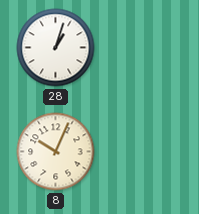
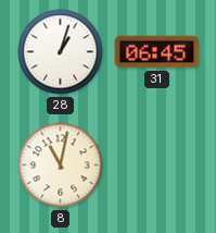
31: none -> 06:45 (157, 52)
8: 10:04 -> 11:02 (61, 165)
